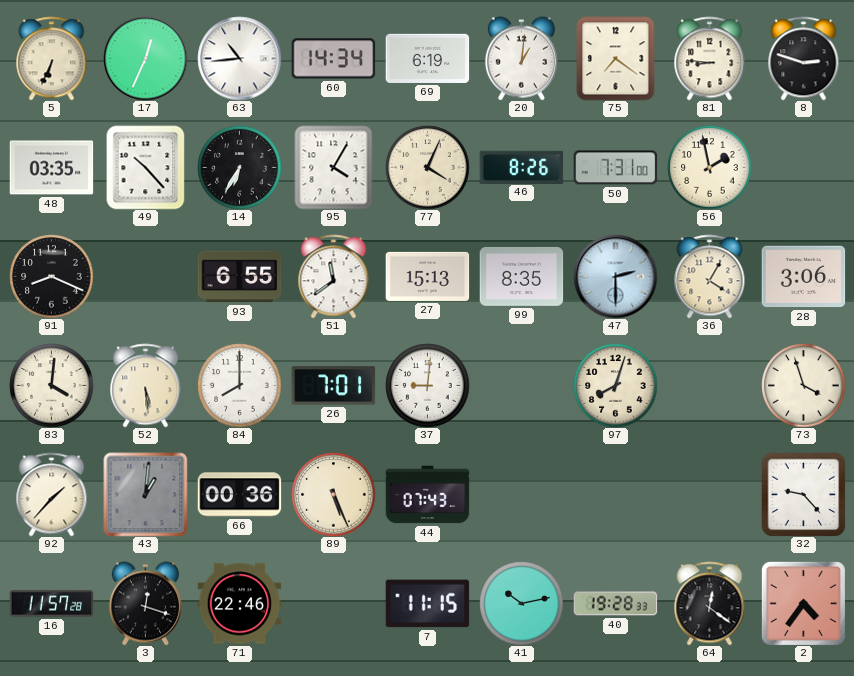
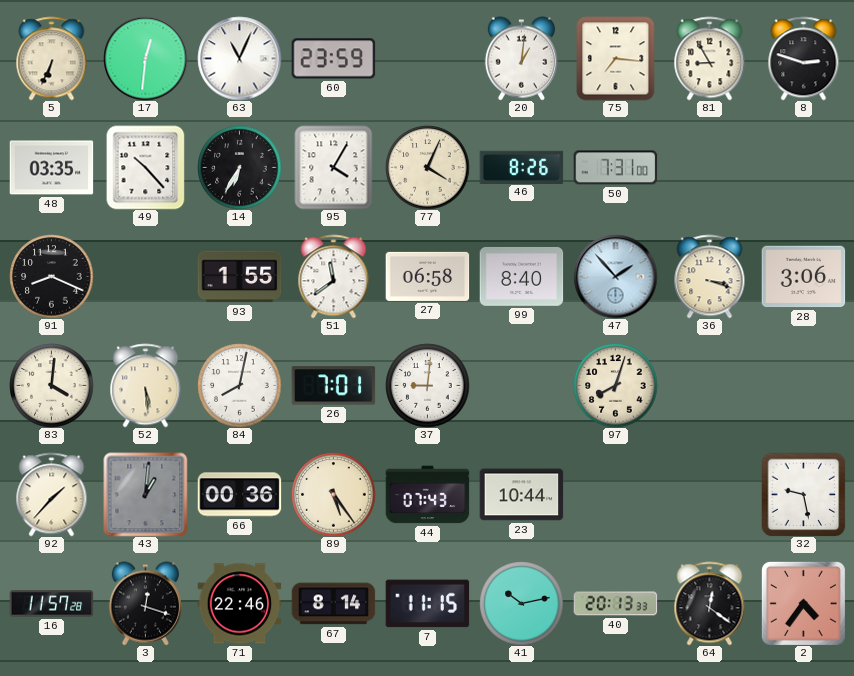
17: 12:34 -> 12:31 (145, 58)
63: 10:44 -> 11:04 (239, 58)
60: 14:34 -> 23:59 (333, 59)
69: 6:19 -> none (427, 58)
75: 7:21 -> 7:16 (616, 58)
81: 8:46 -> 8:55 (710, 58)
56: 1:58 -> none (709, 167)
93: 6:55 -> 1:55 (239, 277)
27: 15:13 -> 06:58 (427, 276)
99: 8:35 -> 8:40 (521, 276)
47: 2:30 -> 1:53 (615, 276)
36: 4:05 -> 3:18 (710, 276)
84: 8:00 -> 8:02 (239, 385)
73: 3:57 -> none (803, 385)
89: 5:26 -> 5:24 (333, 494)
23: none -> 10:44 (521, 495)
32: 9:23 -> 9:28 (803, 494)
67: none -> 8:14 (333, 604)
40: 19:28 -> 20:13 (615, 604)
